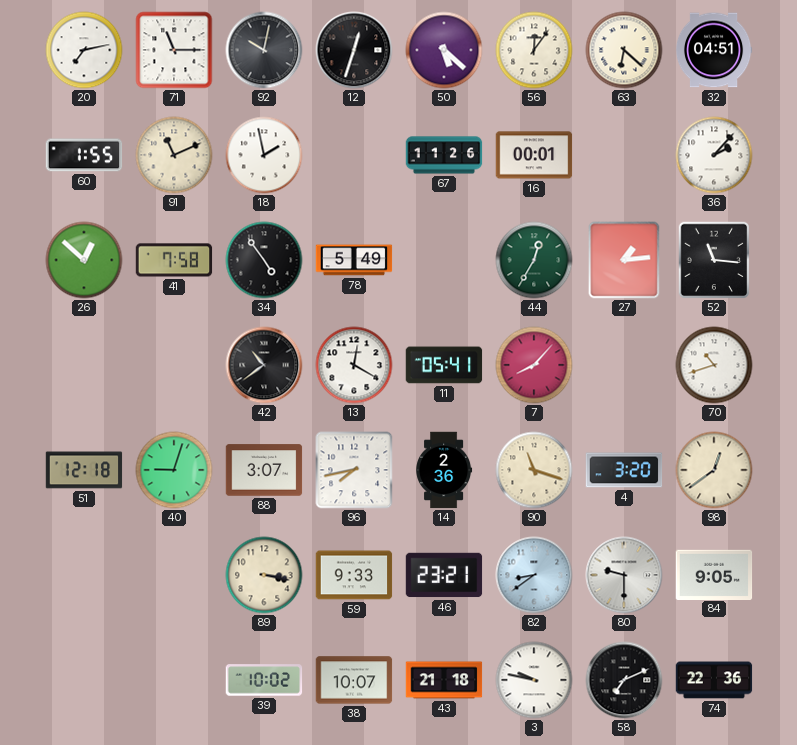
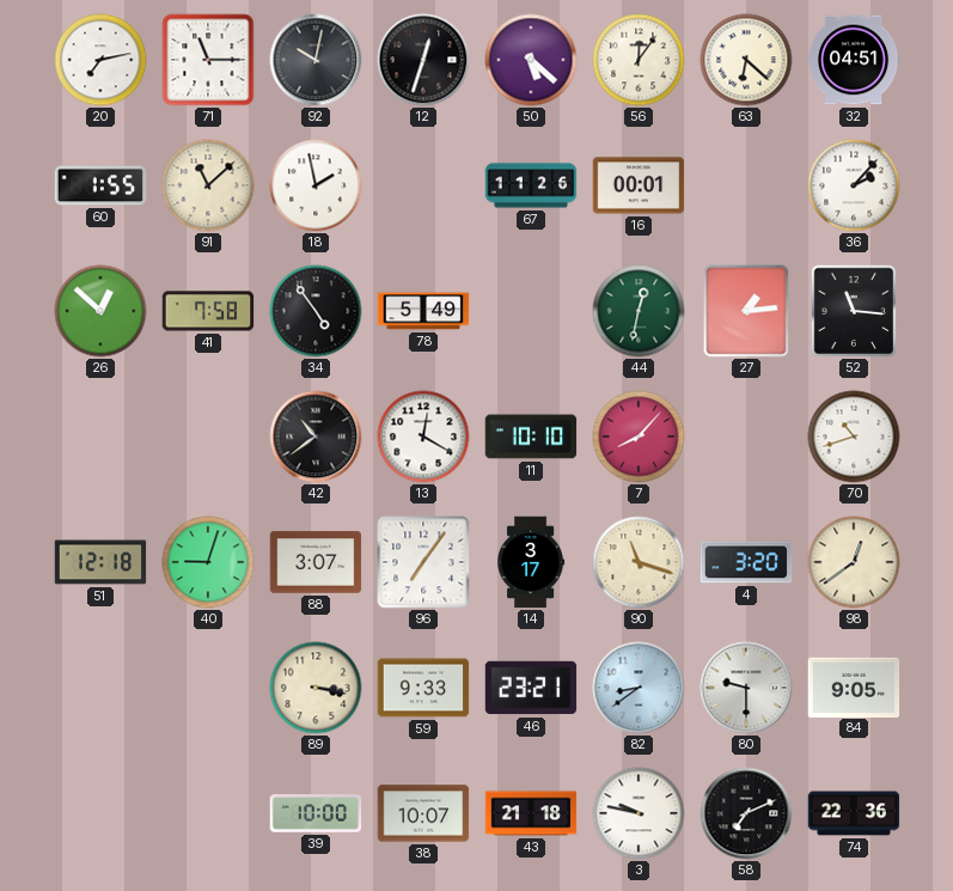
91: 11:11 -> 11:08 (208, 185)
44: 12:35 -> 12:32 (639, 311)
11: 05:41 -> 10:10 (531, 437)
96: 7:43 -> 7:06 (423, 562)
14: 2:36 -> 3:17 (531, 562)
39: 10:02 -> 10:00 (316, 813)
